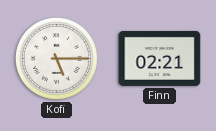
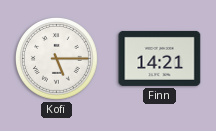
Finn: 02:21 -> 14:21 (160, 58)
